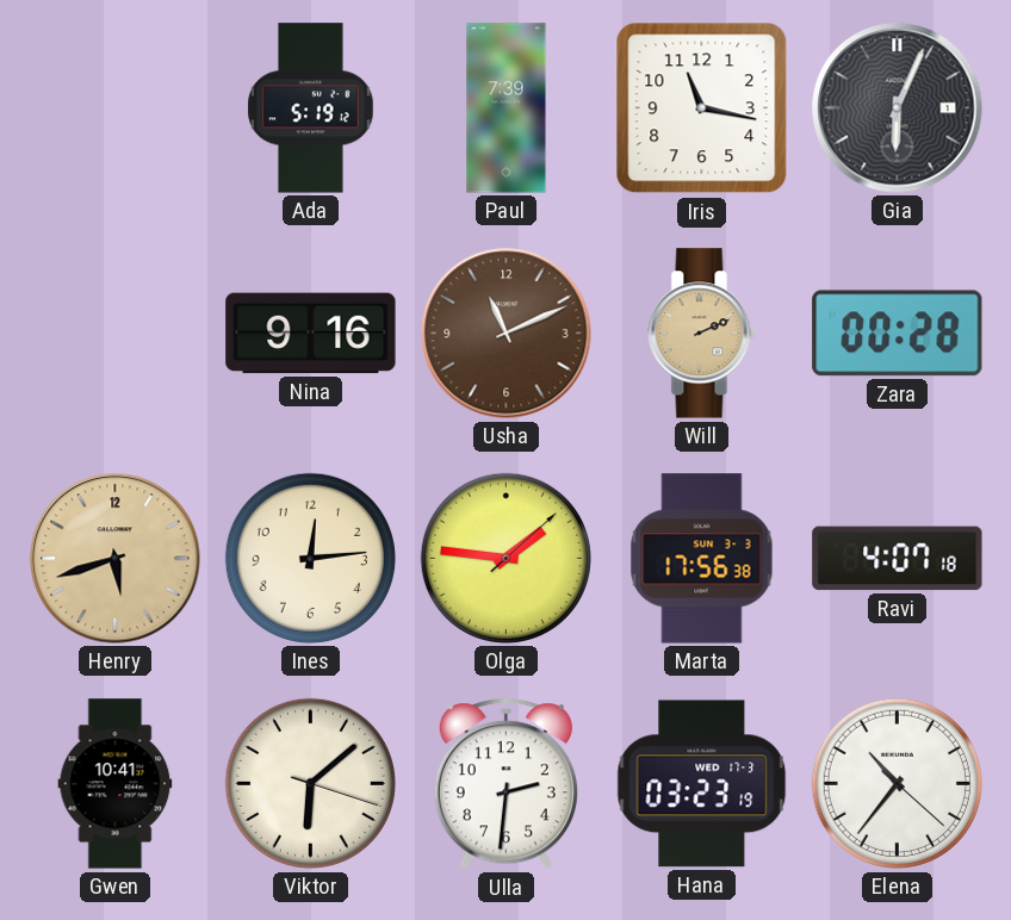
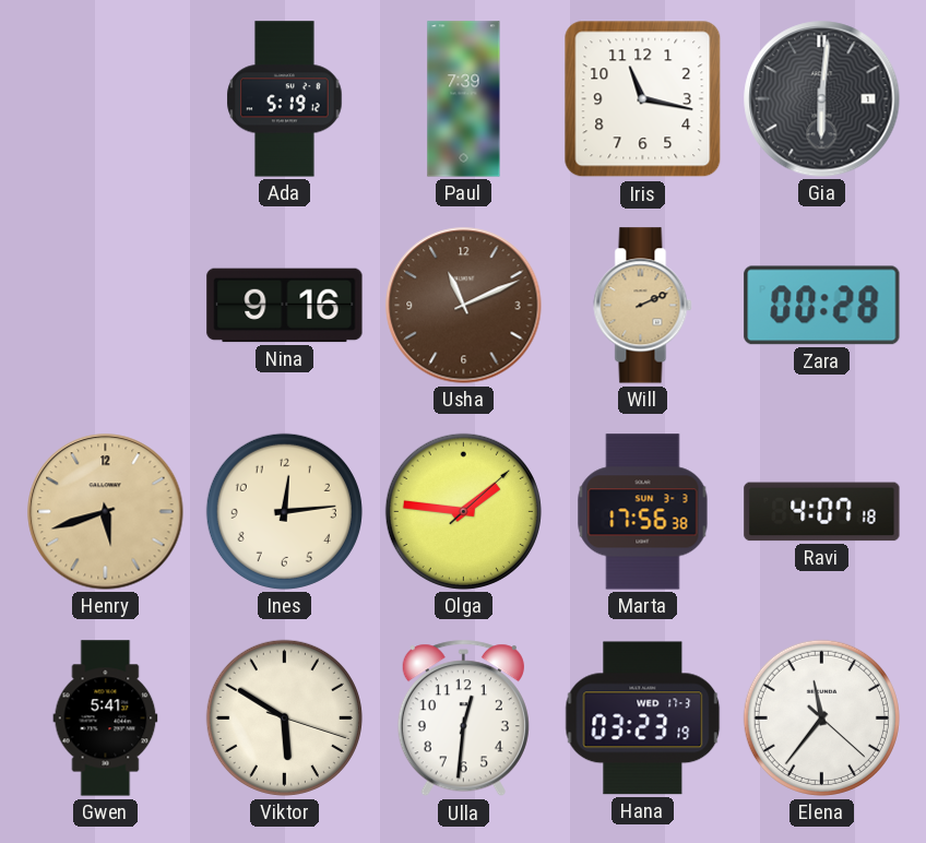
Gia: 6:04 -> 6:01 (822, 99)
Gwen: 10:41 -> 5:41 (106, 719)
Viktor: 6:08 -> 5:50 (284, 717)
Ulla: 2:31 -> 12:31 (463, 719)
Elena: 10:36 -> 11:36 (821, 717)
